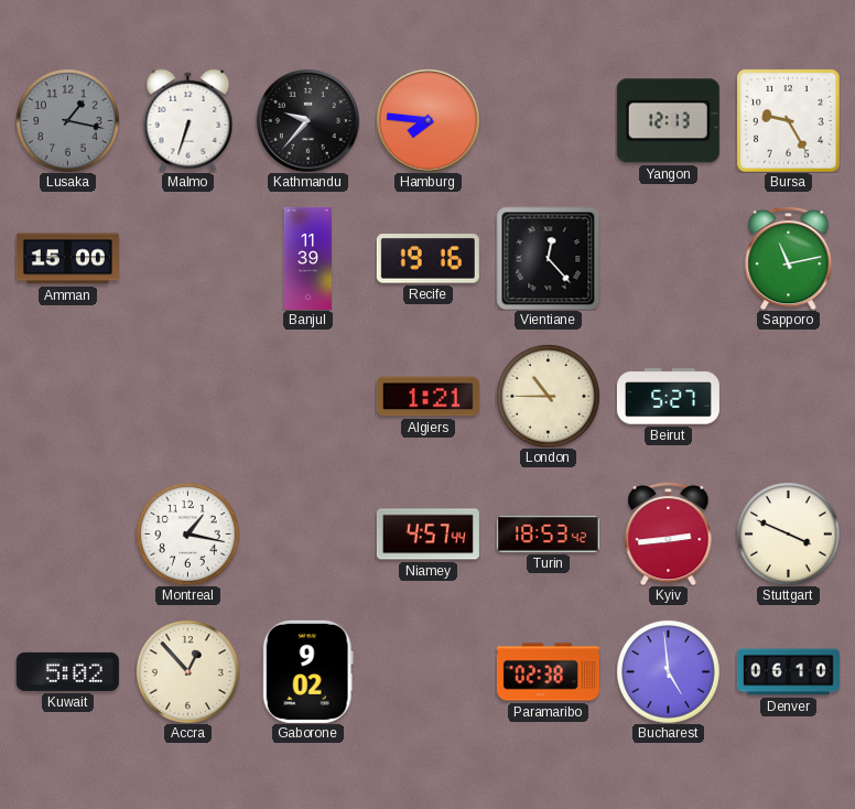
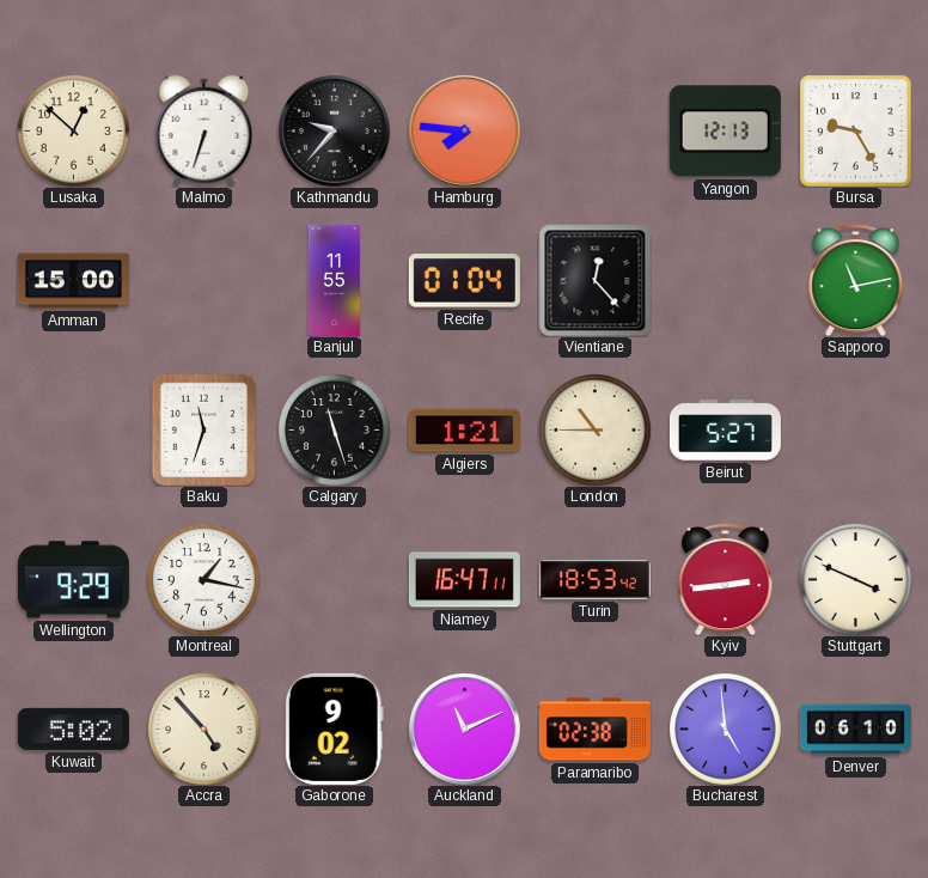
Lusaka: 1:17 -> 12:52 (74, 132)
Lusaka dial: grey -> cream (74, 132)
Banjul: 11:39 -> 11:55 (334, 280)
Recife: 19:16 -> 01:04 (464, 281)
Baku: none -> 11:33 (204, 429)
Calgary: none -> 11:27 (335, 431)
Wellington: none -> 9:29 (73, 580)
Niamey: 4:57 -> 16:47 (464, 580)
Accra: 12:53 -> 4:53 (204, 730)
Auckland: none -> 11:11 (464, 728)
